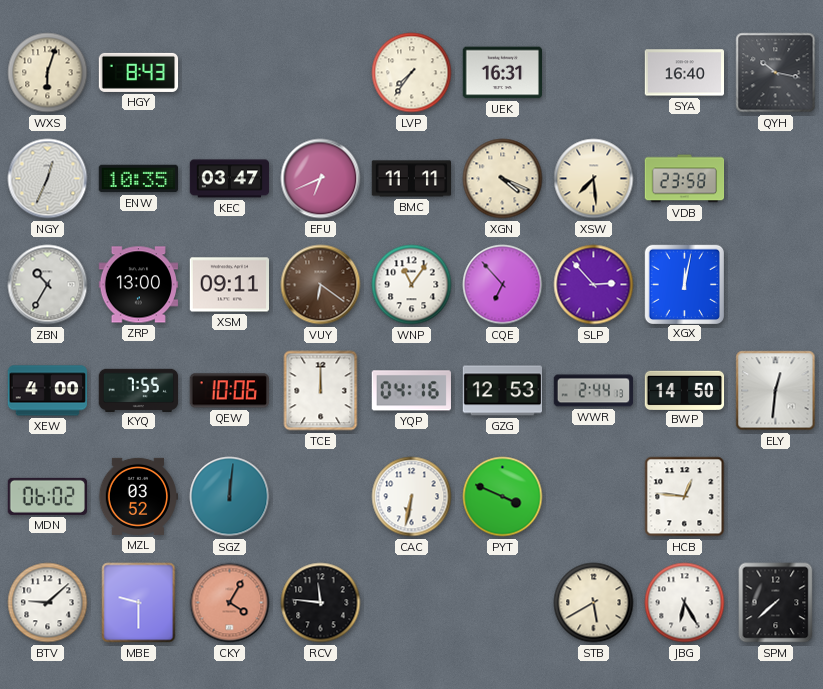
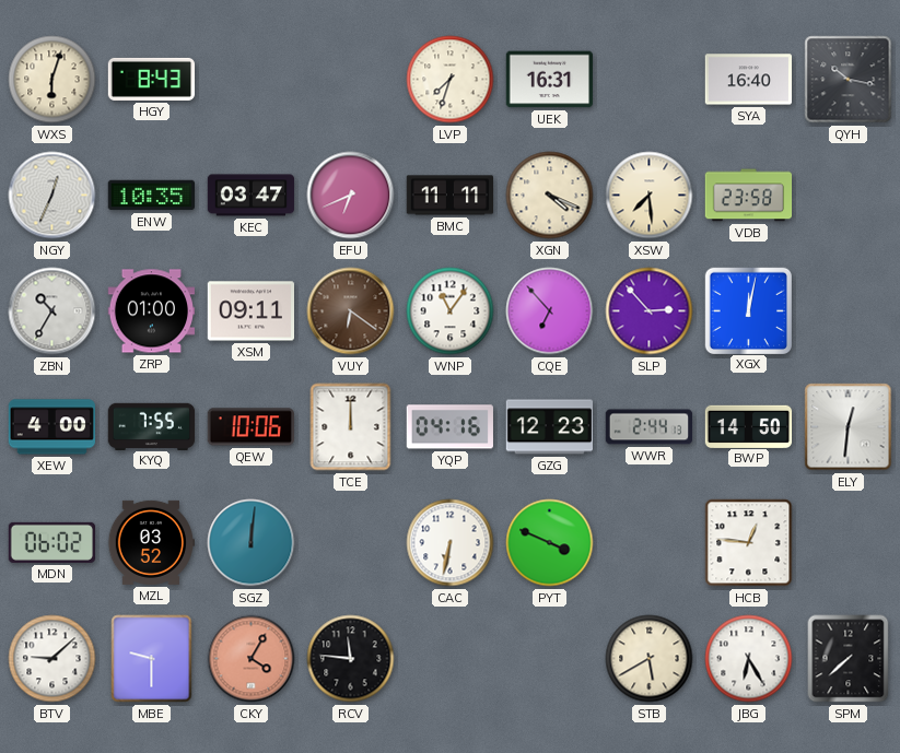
LVP: 7:36 -> 7:33 (451, 80)
ZRP: 13:00 -> 01:00 (152, 311)
GZG: 12:53 -> 12:23 (549, 427)
